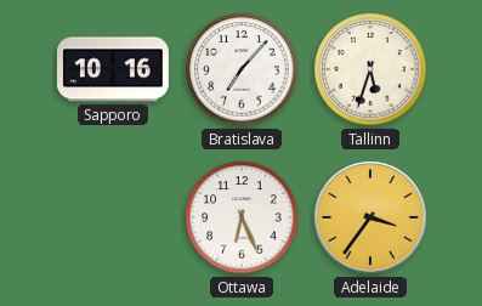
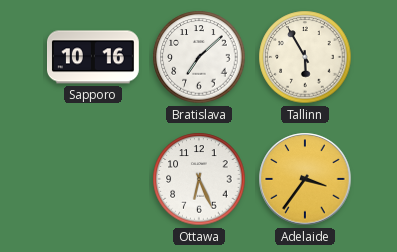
Bratislava: 7:07 -> 7:08 (199, 57)
Tallinn: 5:33 -> 5:55 (305, 57)
